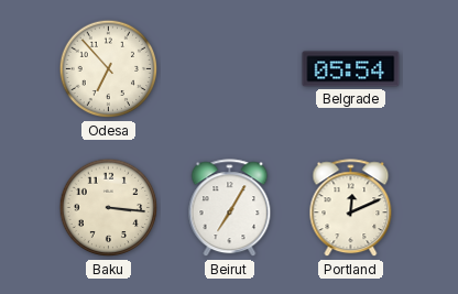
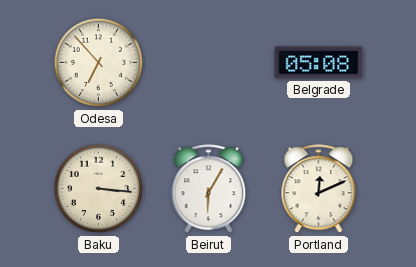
Belgrade: 05:54 -> 05:08 (319, 63)
Beirut: 7:05 -> 6:05 (209, 189)
